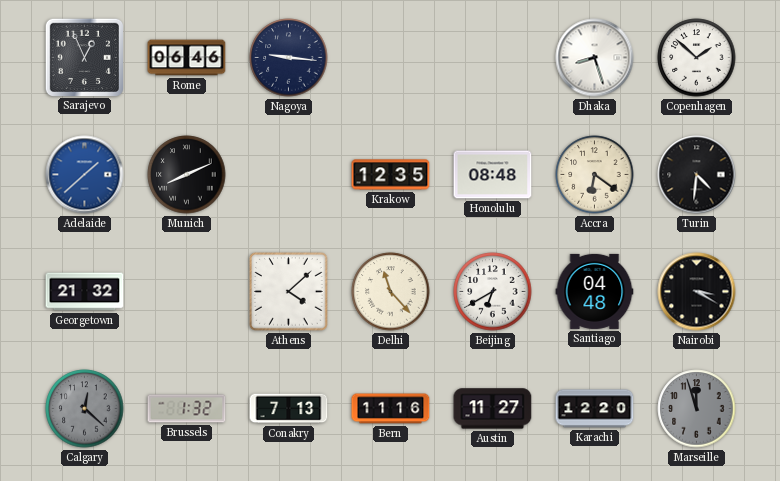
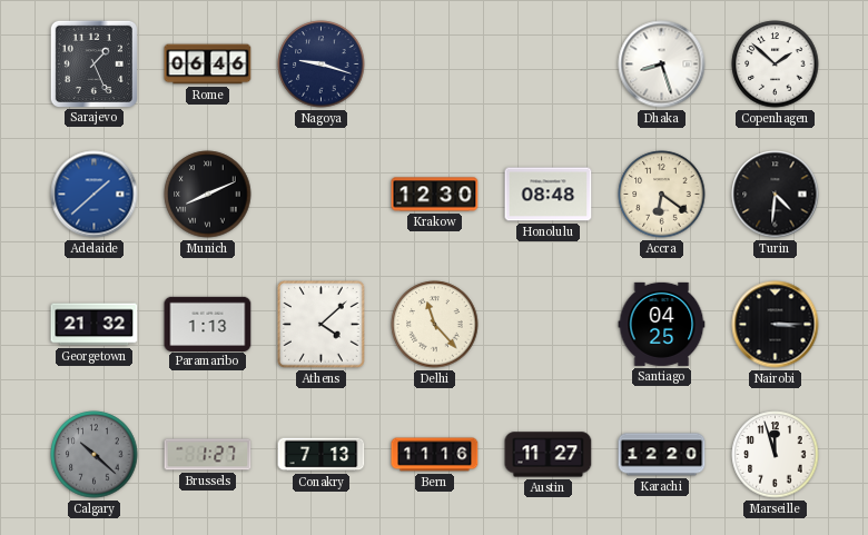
Sarajevo: 12:56 -> 1:26 (93, 63)
Nagoya: 9:16 -> 9:18 (322, 65)
Krakow: 12:35 -> 12:30 (435, 195)
Paramaribo: none -> 1:13 (208, 324)
Beijing: 6:40 -> none (493, 292)
Santiago: 04:48 -> 04:25 (662, 324)
Nairobi: 3:20 -> 3:15 (776, 325)
Calgary: 12:22 -> 10:22 (95, 455)
Brussels: 1:32 -> 1:27 (208, 455)
Marseille dial: grey -> white (776, 455)
